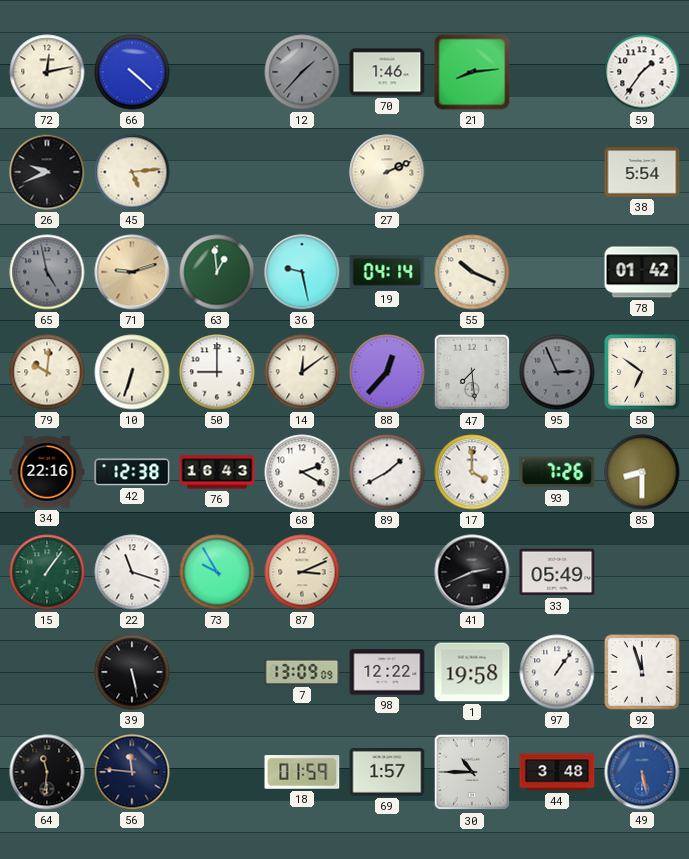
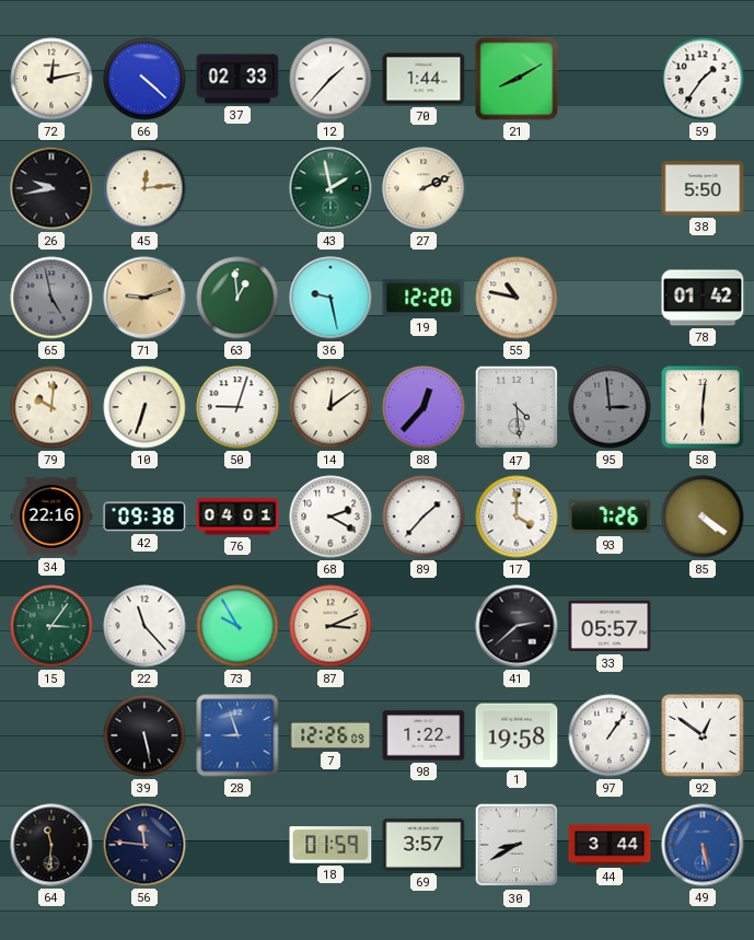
37: none -> 02:33 (237, 79)
12 dial: grey -> white (330, 79)
70: 1:46 -> 1:44 (424, 79)
21: 8:14 -> 8:10 (517, 79)
26: 9:41 -> 9:43 (51, 188)
45: 5:14 -> 12:14 (144, 188)
43: none -> 1:58 (330, 188)
38: 5:54 -> 5:50 (703, 188)
19: 04:14 -> 12:20 (424, 298)
55: 10:19 -> 10:47 (517, 298)
50: 9:00 -> 9:03 (237, 407)
47: 7:29 -> 4:29 (517, 407)
95: 2:56 -> 2:59 (610, 407)
58: 6:51 -> 6:01 (703, 407)
42: 12:38 -> 09:38 (144, 517)
76: 16:43 -> 04:01 (237, 517)
89: 1:40 -> 1:37 (424, 517)
85: 8:30 -> 4:21 (703, 517)
15: 1:06 -> 3:06 (51, 626)
22: 11:18 -> 11:23 (144, 626)
41: 2:41 -> 2:38 (517, 626)
33: 05:49 -> 05:57 (610, 626)
28: none -> 8:57 (237, 735)
7: 13:09 -> 12:26 (330, 735)
98: 12:22 -> 1:22 (424, 735)
92: 11:57 -> 12:51 (703, 735)
69: 1:57 -> 3:57 (424, 845)
30: 10:45 -> 8:40 (517, 845)
44: 3:48 -> 3:44 (610, 845)
